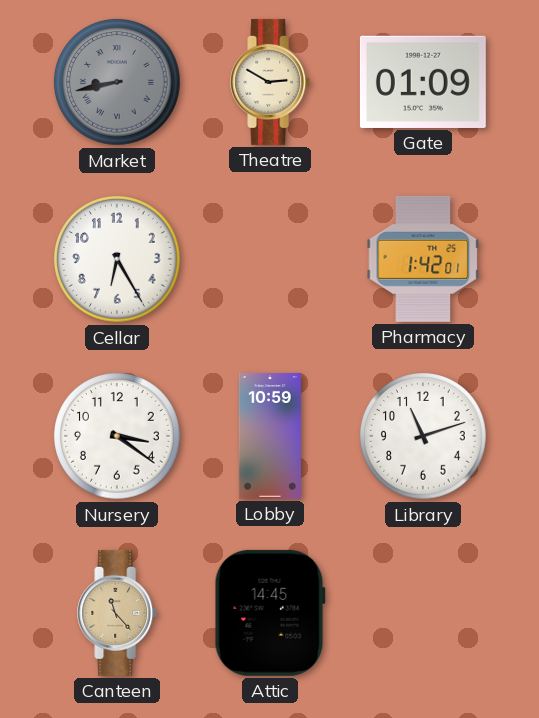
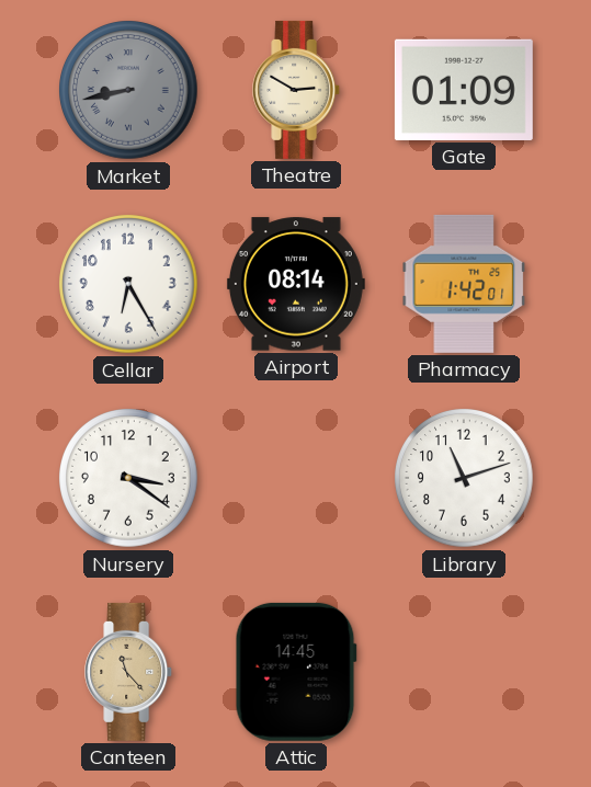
Airport: none -> 08:14 (296, 284)
Lobby: 10:59 -> none (270, 436)
